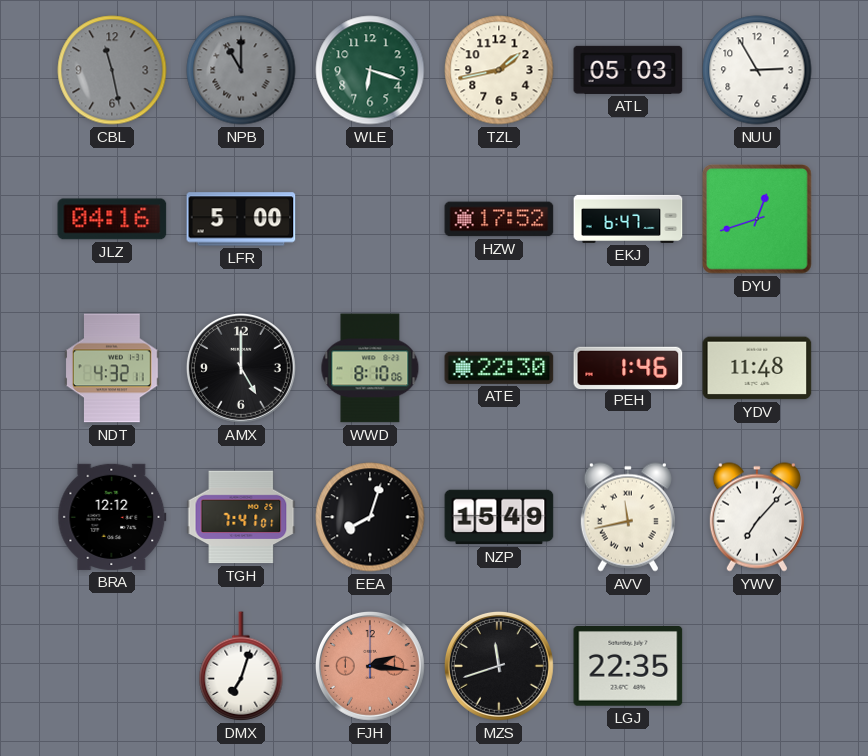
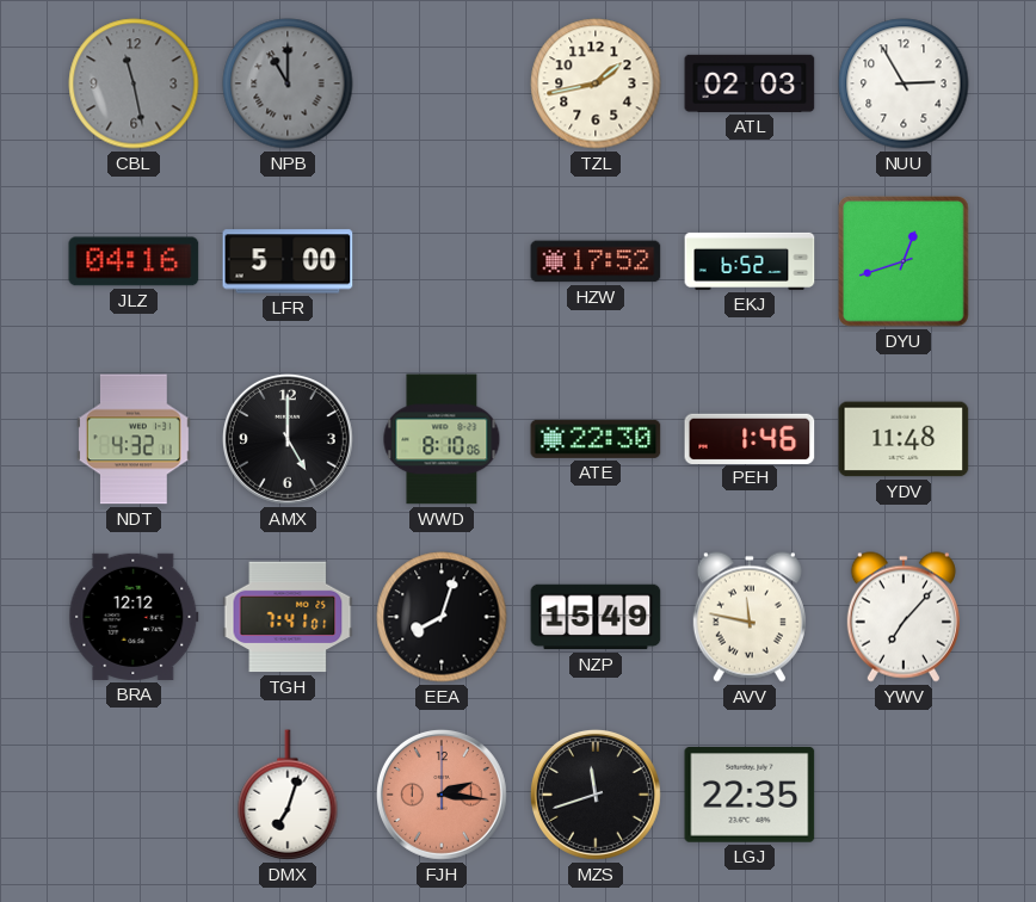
WLE: 6:18 -> none (370, 70)
ATL: 05:03 -> 02:03 (750, 84)
EKJ: 6:47 -> 6:52 (750, 261)
AVV: 11:43 -> 11:47 (750, 617)
